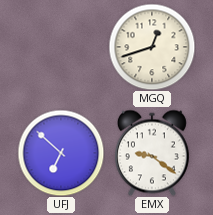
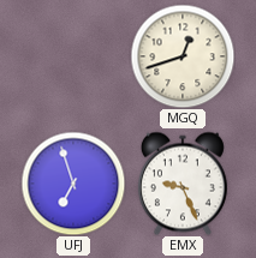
UFJ: 6:52 -> 6:57 (73, 184)
EMX: 9:21 -> 9:26 (183, 184)
